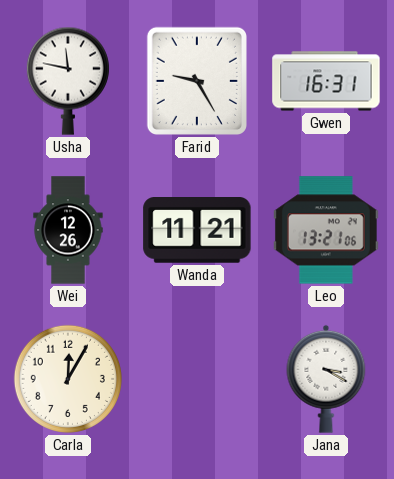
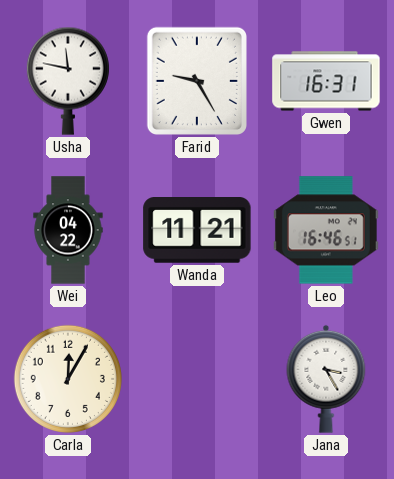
Wei: 12:26 -> 04:22 (68, 230)
Leo: 13:21 -> 16:46 (326, 230)
Jana: 3:20 -> 3:25 (326, 379)
